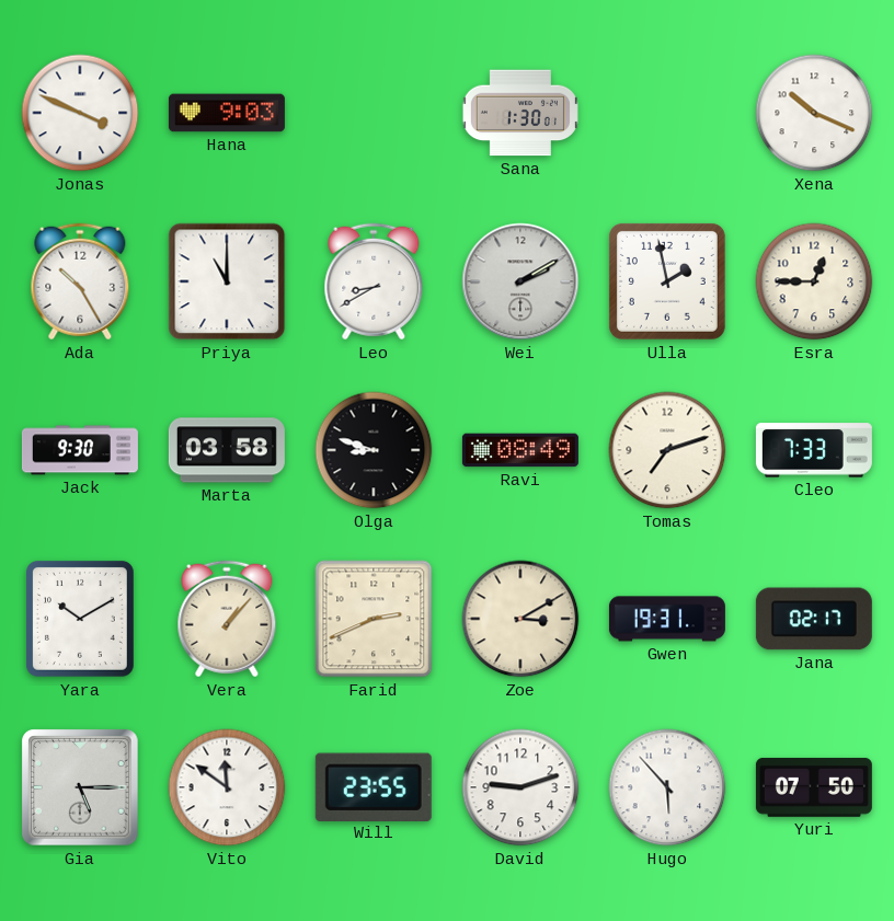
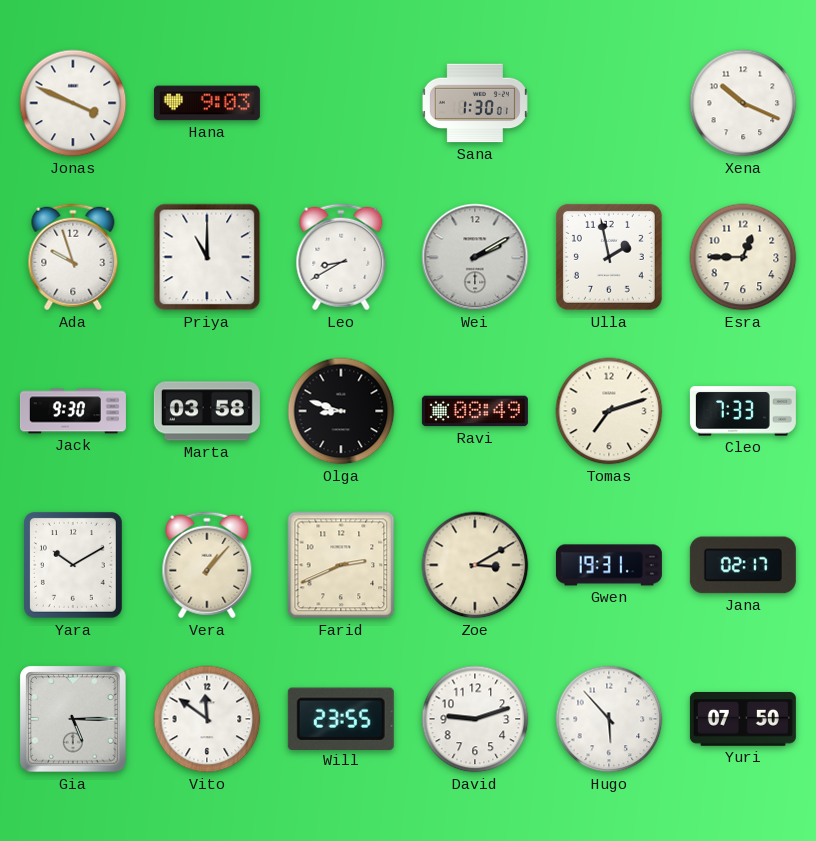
Ada: 10:25 -> 9:57 (73, 257)
